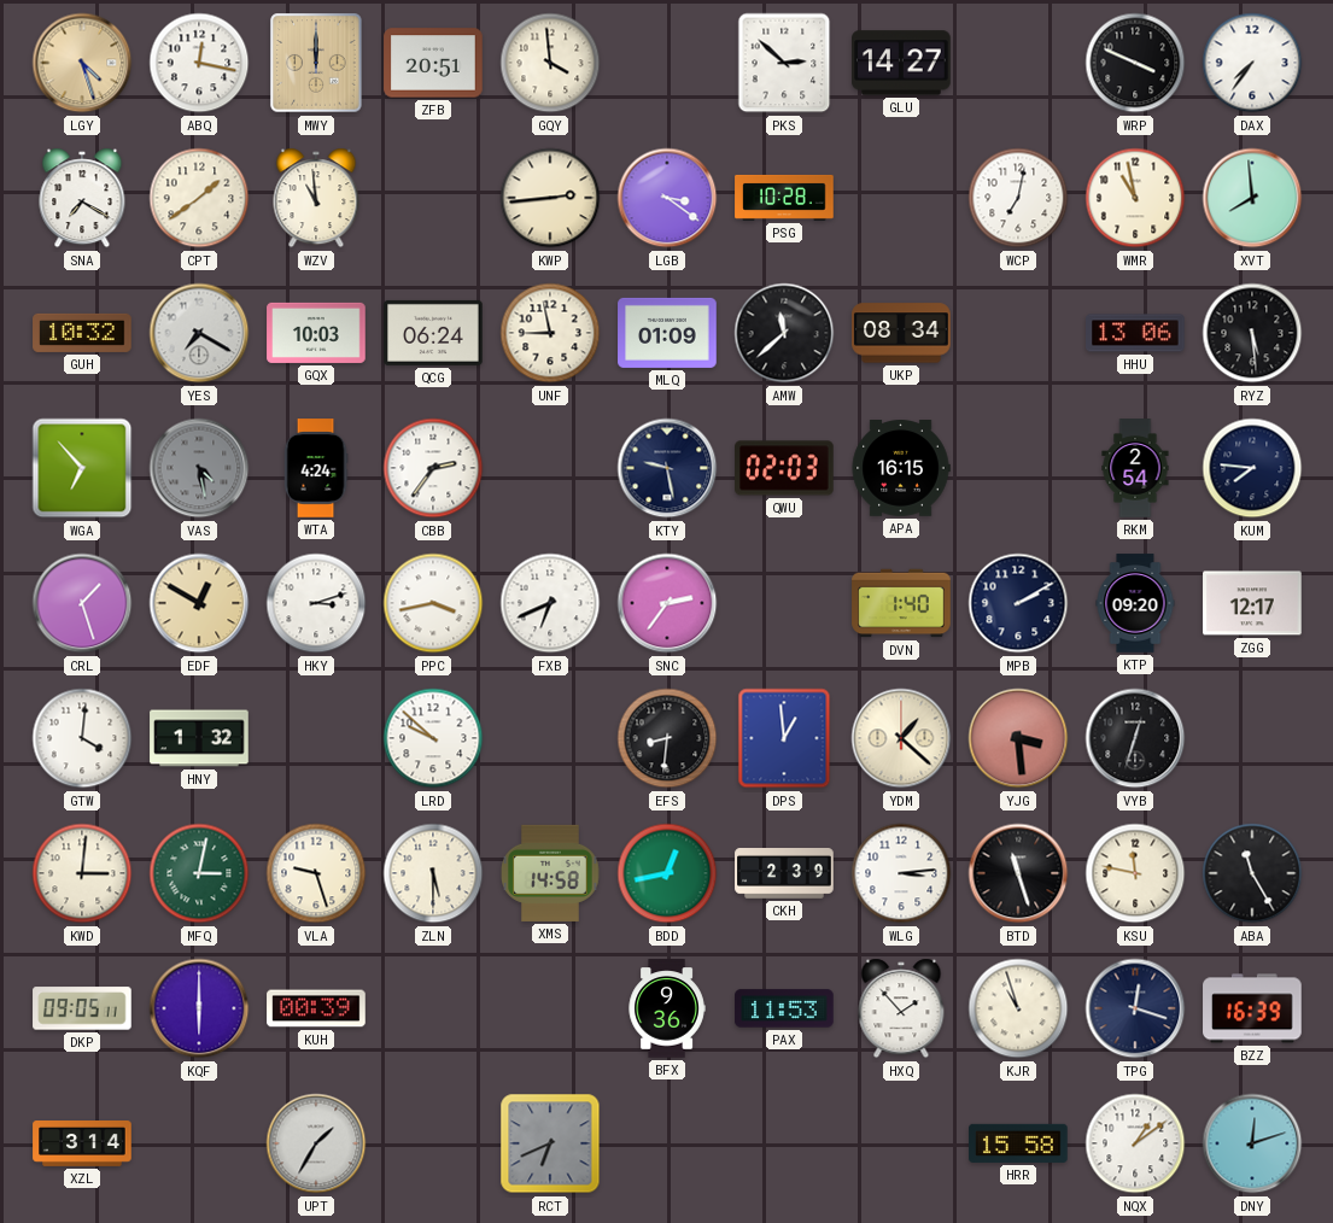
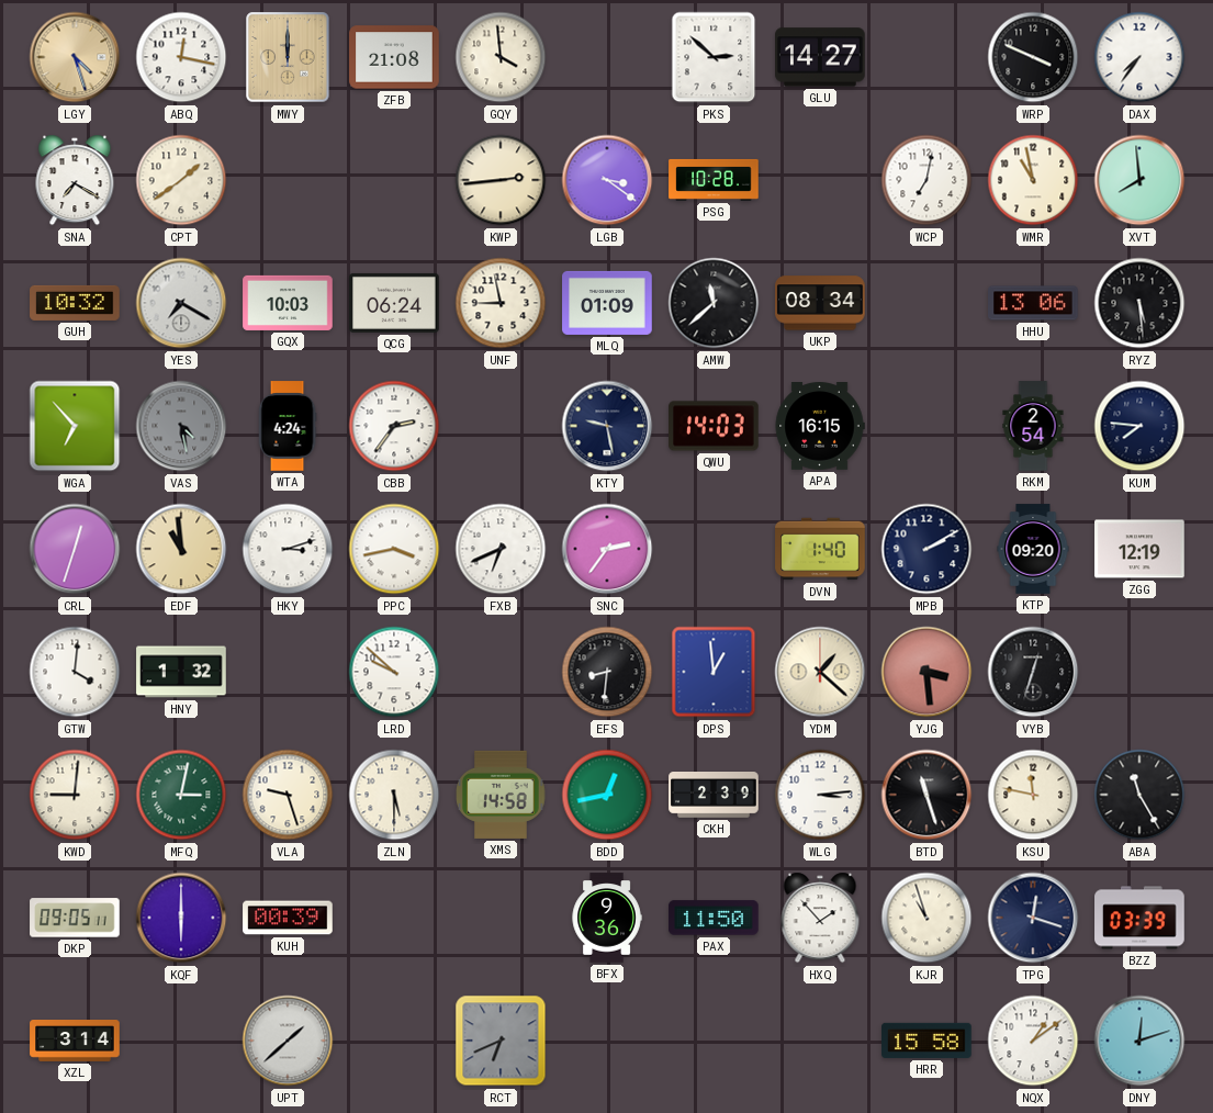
ZFB: 20:51 -> 21:08 (394, 57)
WZV: 10:59 -> none (316, 198)
QWU: 02:03 -> 14:03 (714, 426)
CRL: 1:27 -> 12:33 (75, 549)
EDF: 12:50 -> 10:59 (181, 549)
ZGG: 12:17 -> 12:19 (1139, 549)
KWD: 3:01 -> 9:01 (75, 795)
PAX: 11:53 -> 11:50 (714, 918)
BZZ: 16:39 -> 03:39 (1139, 918)
UPT: 1:35 -> 1:38 (288, 1041)
